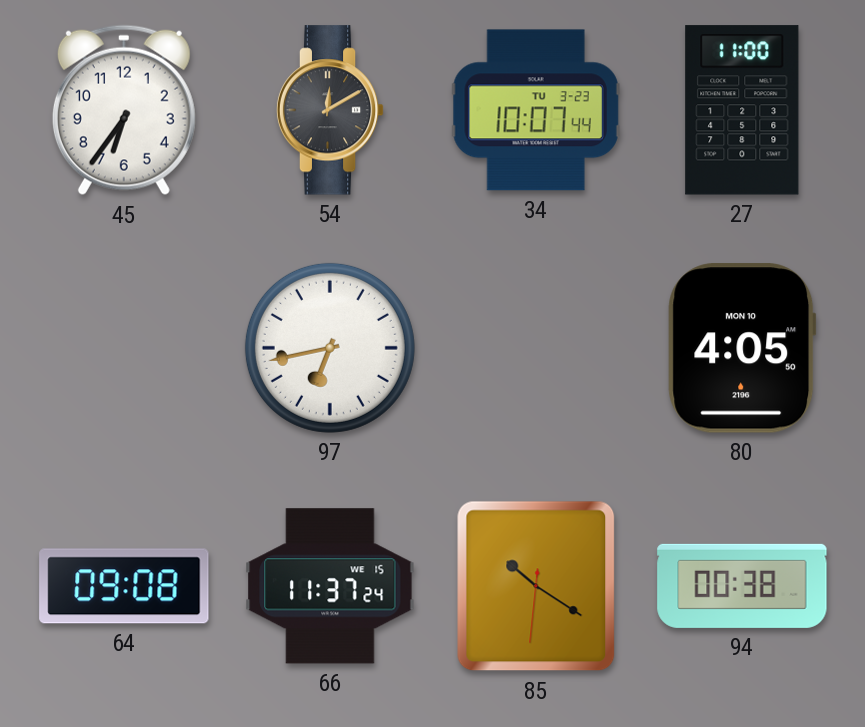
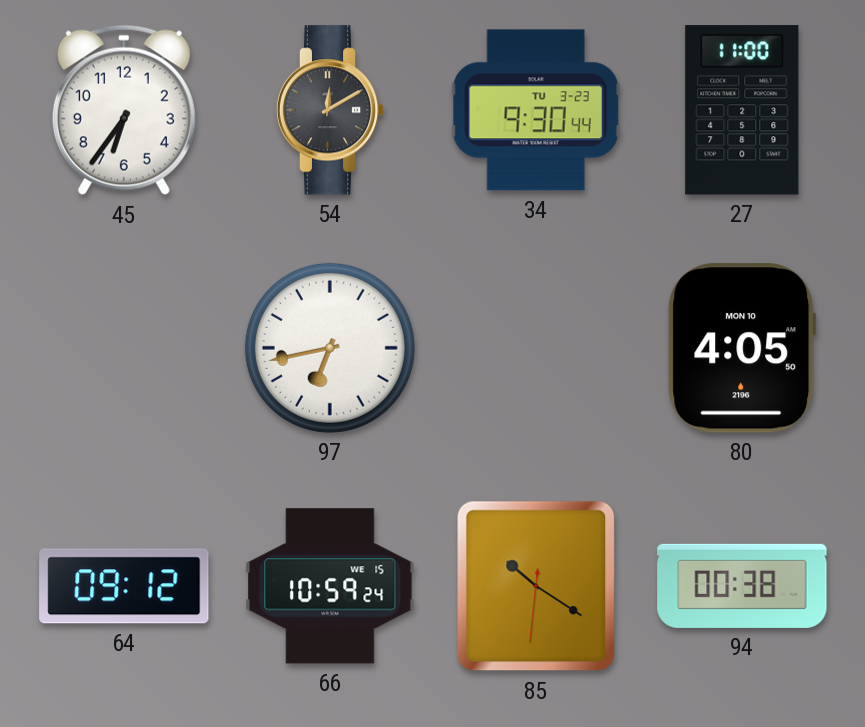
34: 10:07 -> 9:30 (536, 110)
64: 09:08 -> 09:12 (124, 586)
66: 11:37 -> 10:59 (330, 586)
